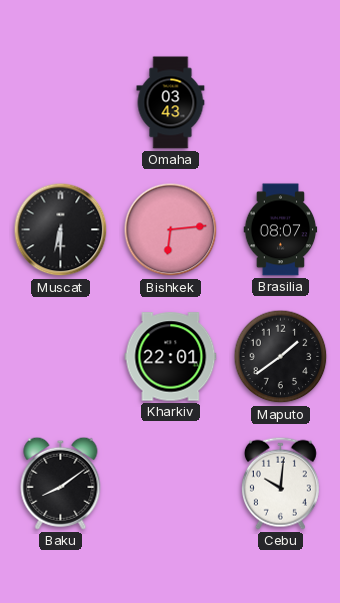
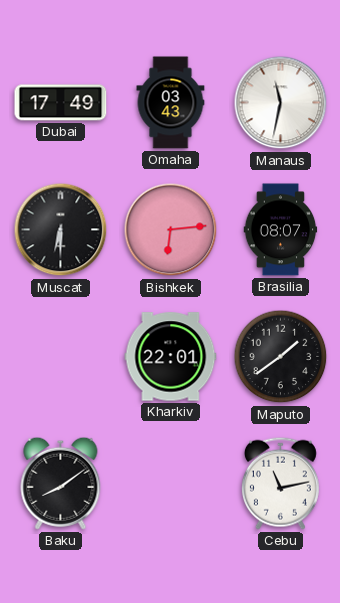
Dubai: none -> 17:49 (61, 103)
Manaus: none -> 11:32 (281, 103)
Cebu: 10:01 -> 11:13 (280, 483)
